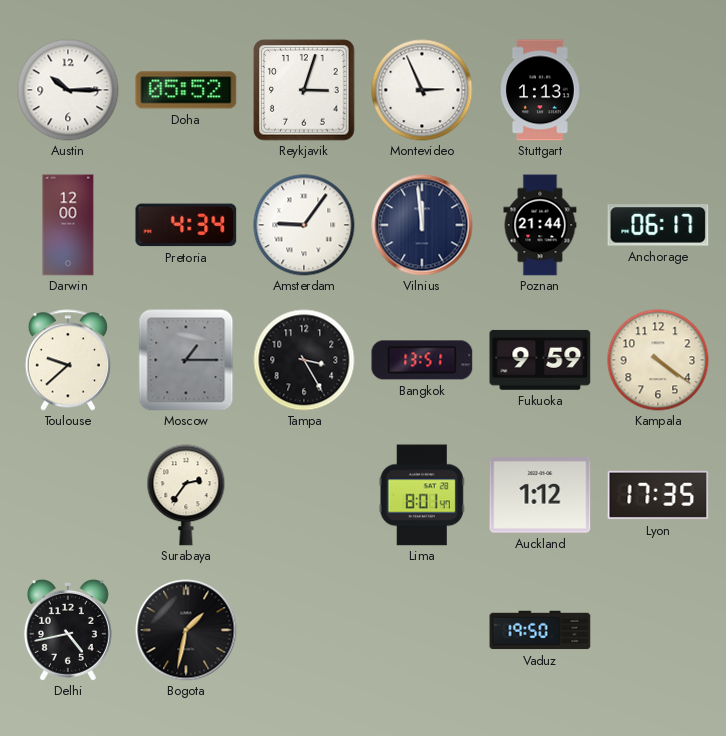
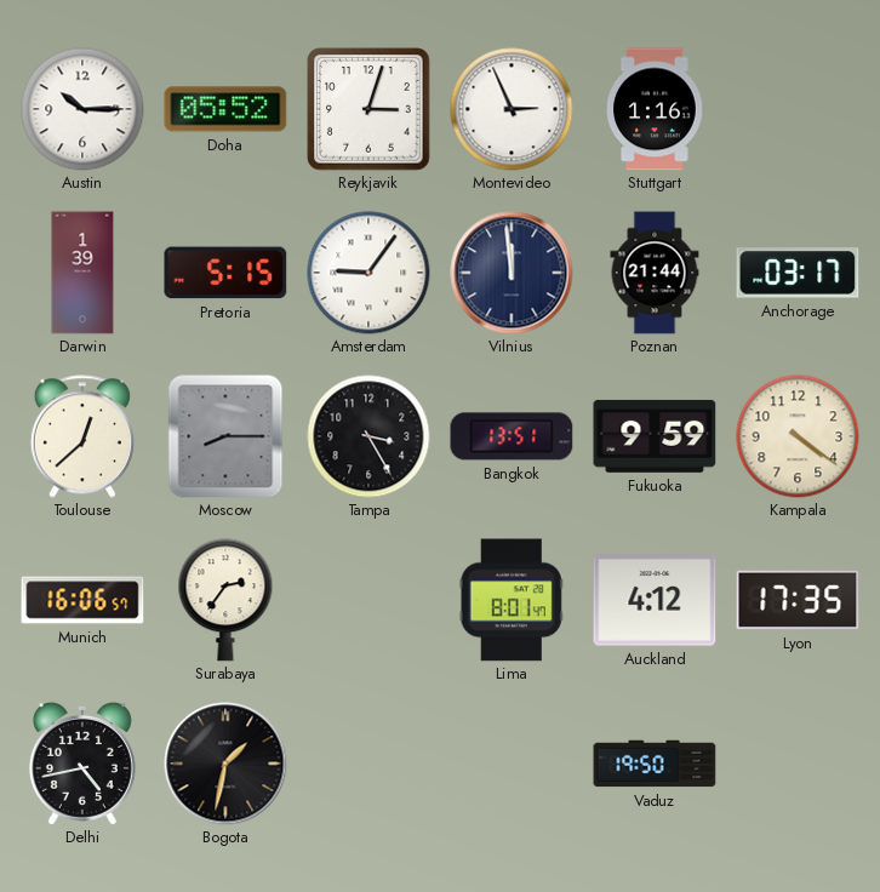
Stuttgart: 1:13 -> 1:16 (655, 109)
Darwin: 12:00 -> 1:39 (82, 273)
Pretoria: 4:34 -> 5:15 (225, 273)
Anchorage: 06:17 -> 03:17 (798, 273)
Toulouse: 9:38 -> 12:38 (82, 436)
Moscow: 1:15 -> 8:15 (225, 436)
Munich: none -> 16:06 (82, 600)
Auckland: 1:12 -> 4:12 (655, 601)
